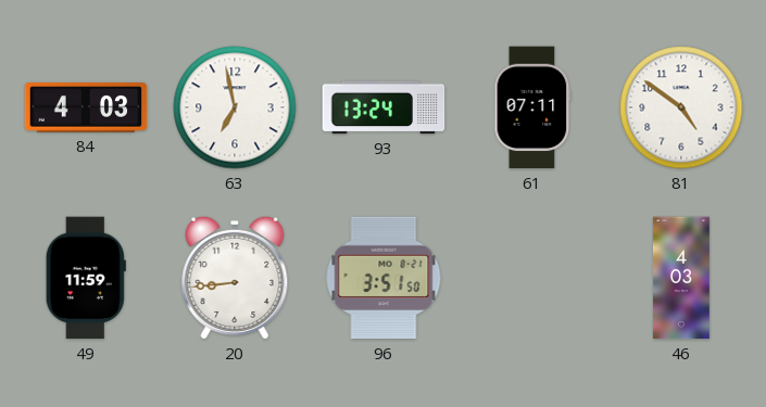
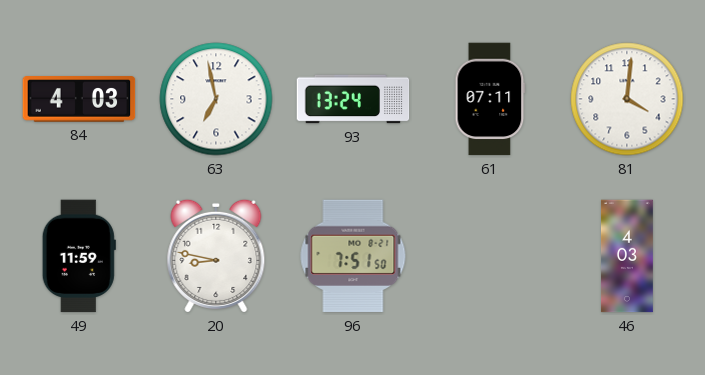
81: 4:51 -> 4:01 (627, 99)
20: 8:44 -> 8:47 (216, 256)
96: 3:51 -> 7:51 (353, 256)
